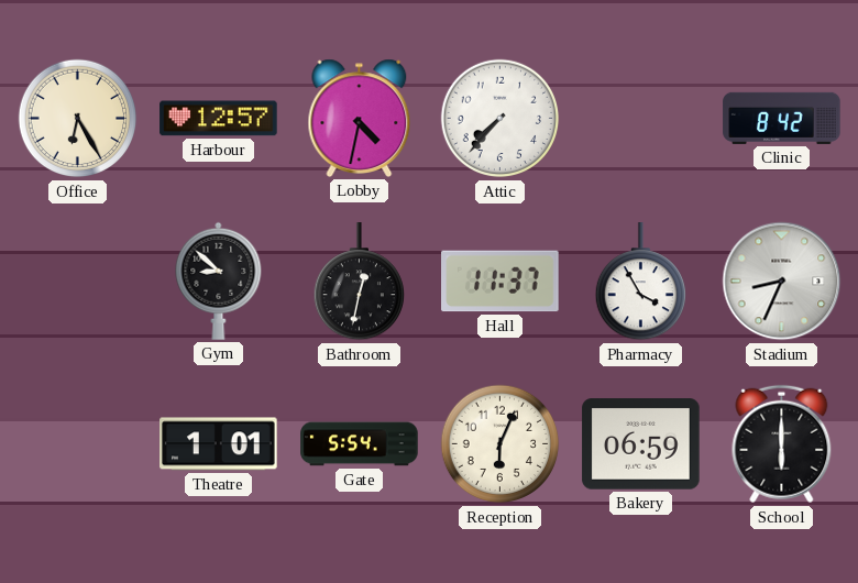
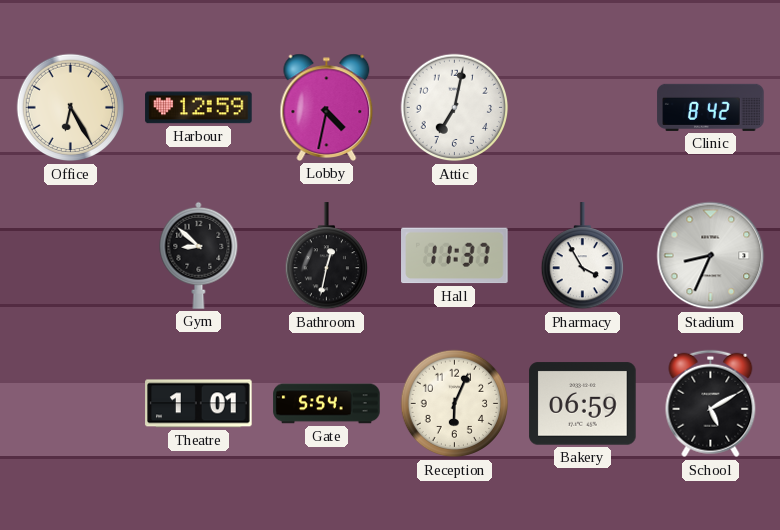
Harbour: 12:57 -> 12:59 (199, 108)
Attic: 7:37 -> 7:02 (455, 108)
School: 6:00 -> 5:10 (711, 404)
